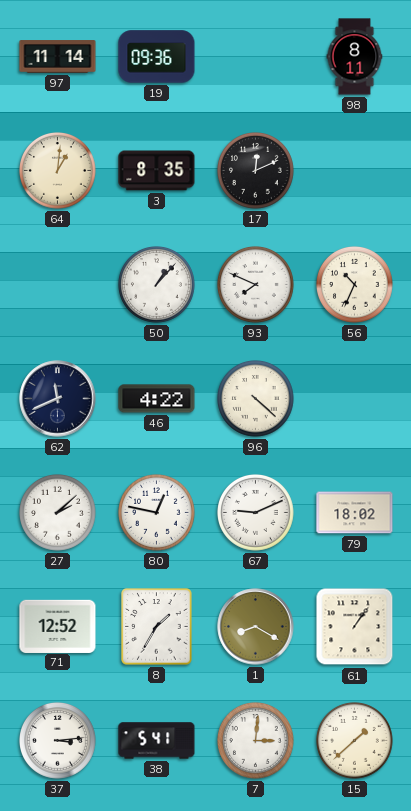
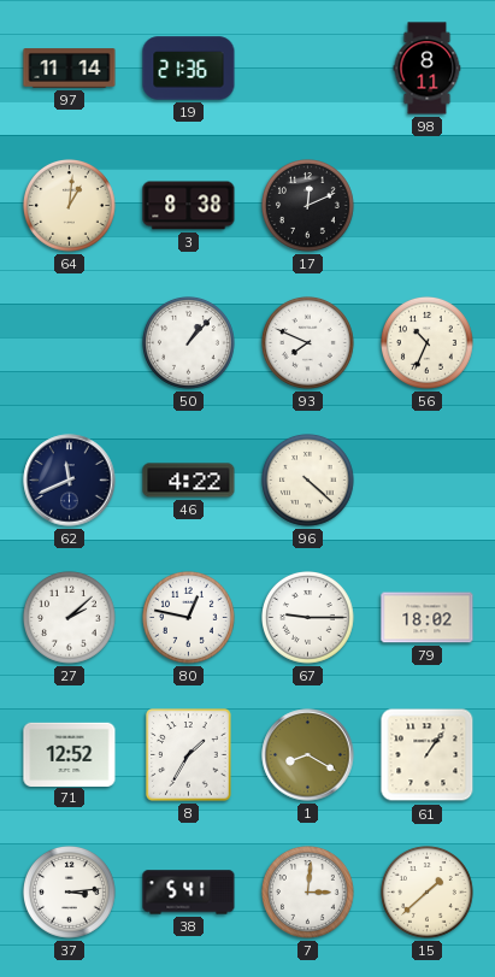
19: 09:36 -> 21:36 (189, 69)
3: 8:35 -> 8:38 (189, 206)
67: 9:11 -> 9:15 (308, 618)
